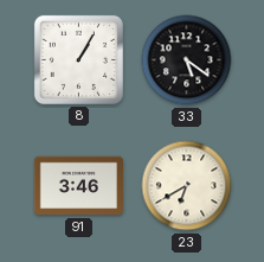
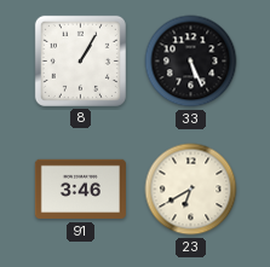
33: 5:21 -> 5:26 (191, 62)
